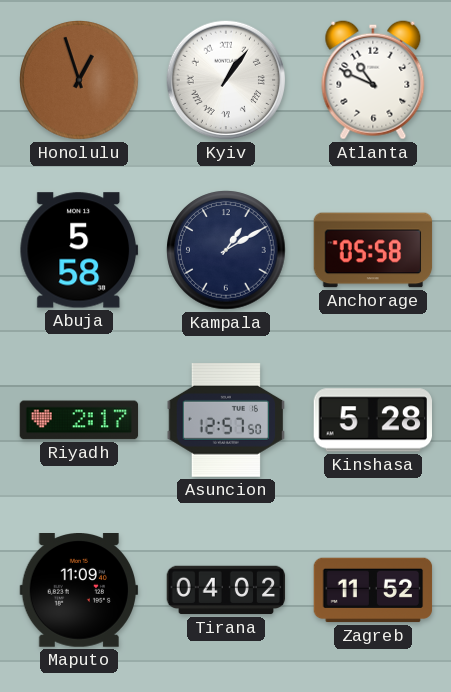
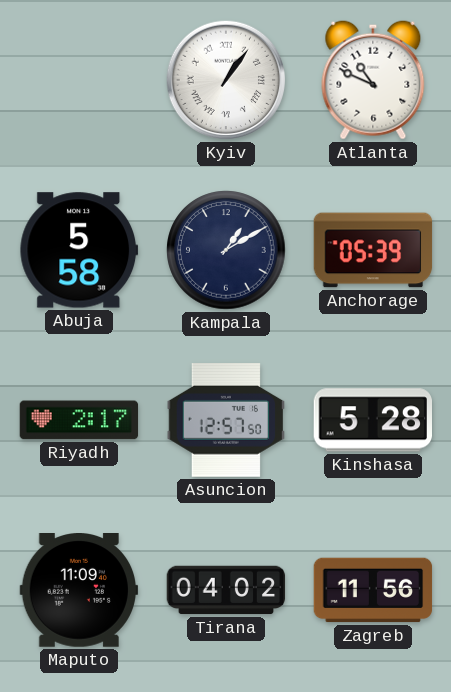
Honolulu: 12:57 -> none (79, 80)
Anchorage: 05:58 -> 05:39 (373, 250)
Zagreb: 11:52 -> 11:56 (373, 590)
